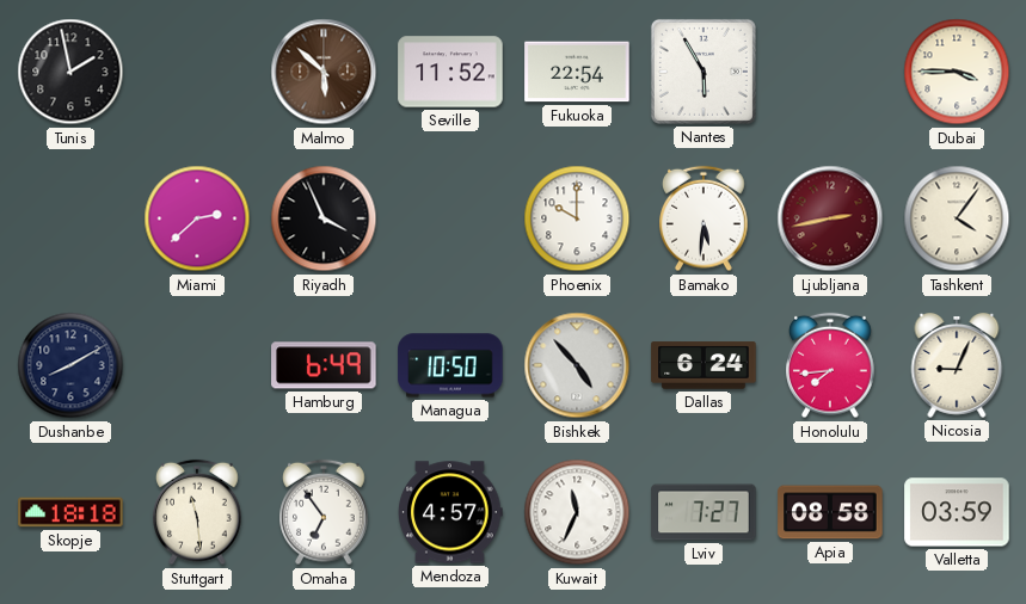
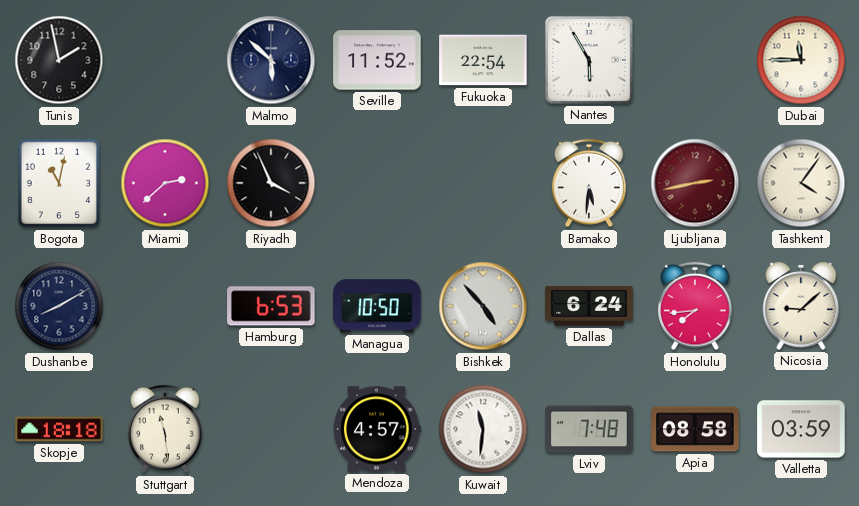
Malmo dial: brown -> navy (271, 60)
Dubai: 3:45 -> 11:45 (801, 60)
Bogota: none -> 11:02 (59, 183)
Phoenix: 10:00 -> none (577, 218)
Hamburg: 6:49 -> 6:53 (271, 306)
Nicosia: 9:04 -> 9:08 (801, 307)
Omaha: 6:54 -> none (324, 512)
Kuwait: 11:34 -> 11:31 (483, 429)
Lviv: 7:27 -> 7:48 (589, 429)
